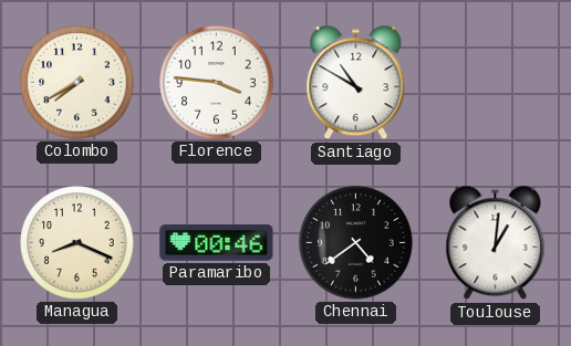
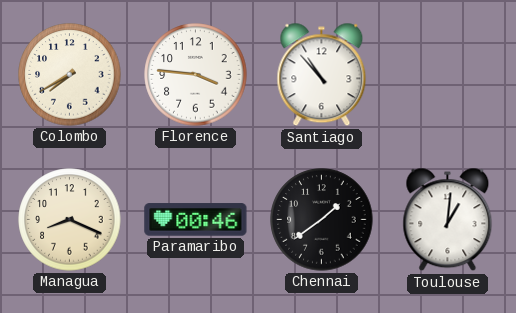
Santiago: 10:50 -> 10:53 (322, 75)
Chennai: 4:39 -> 1:39 (322, 220)
